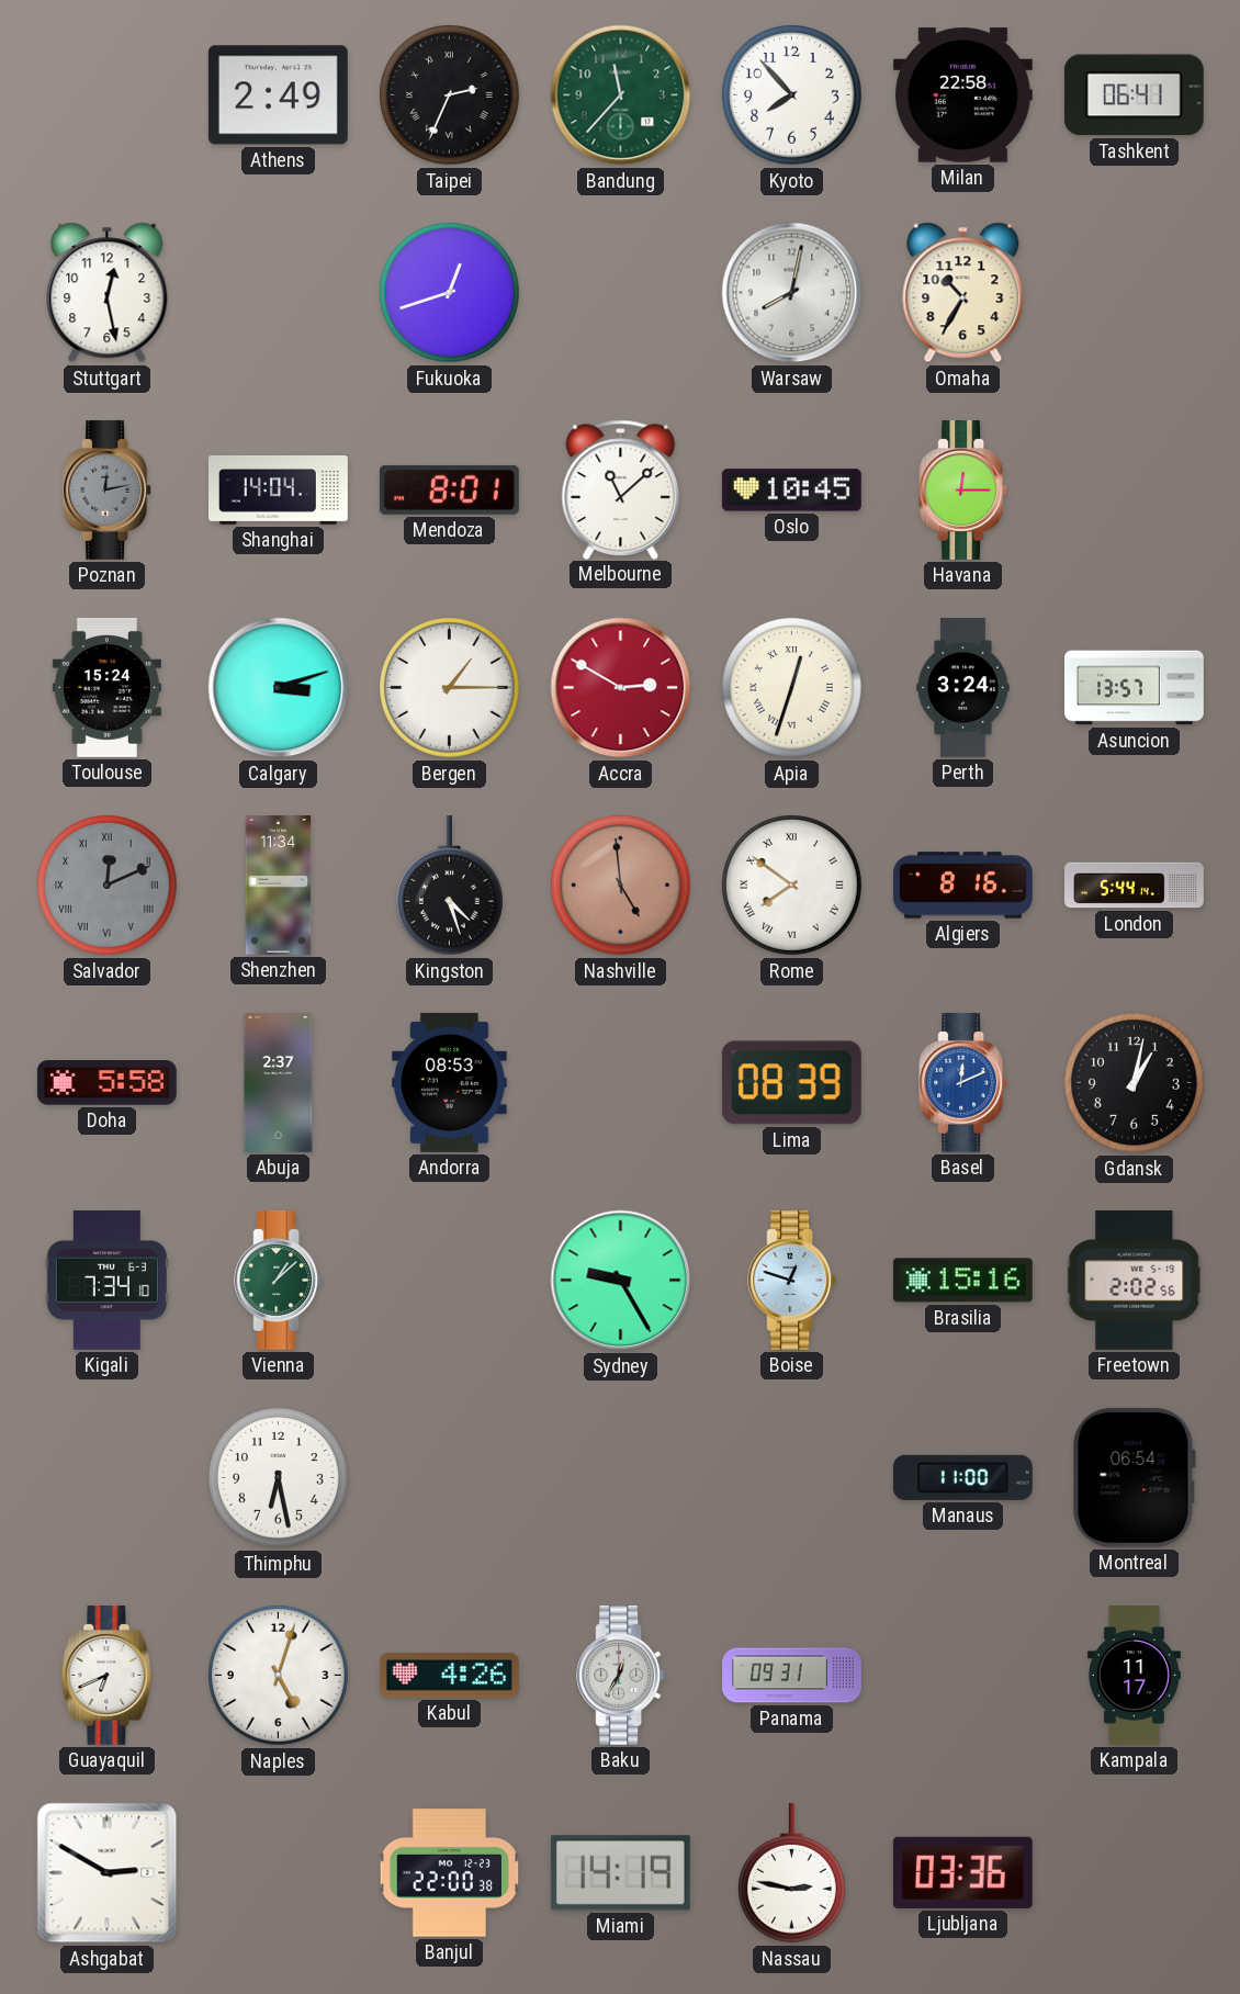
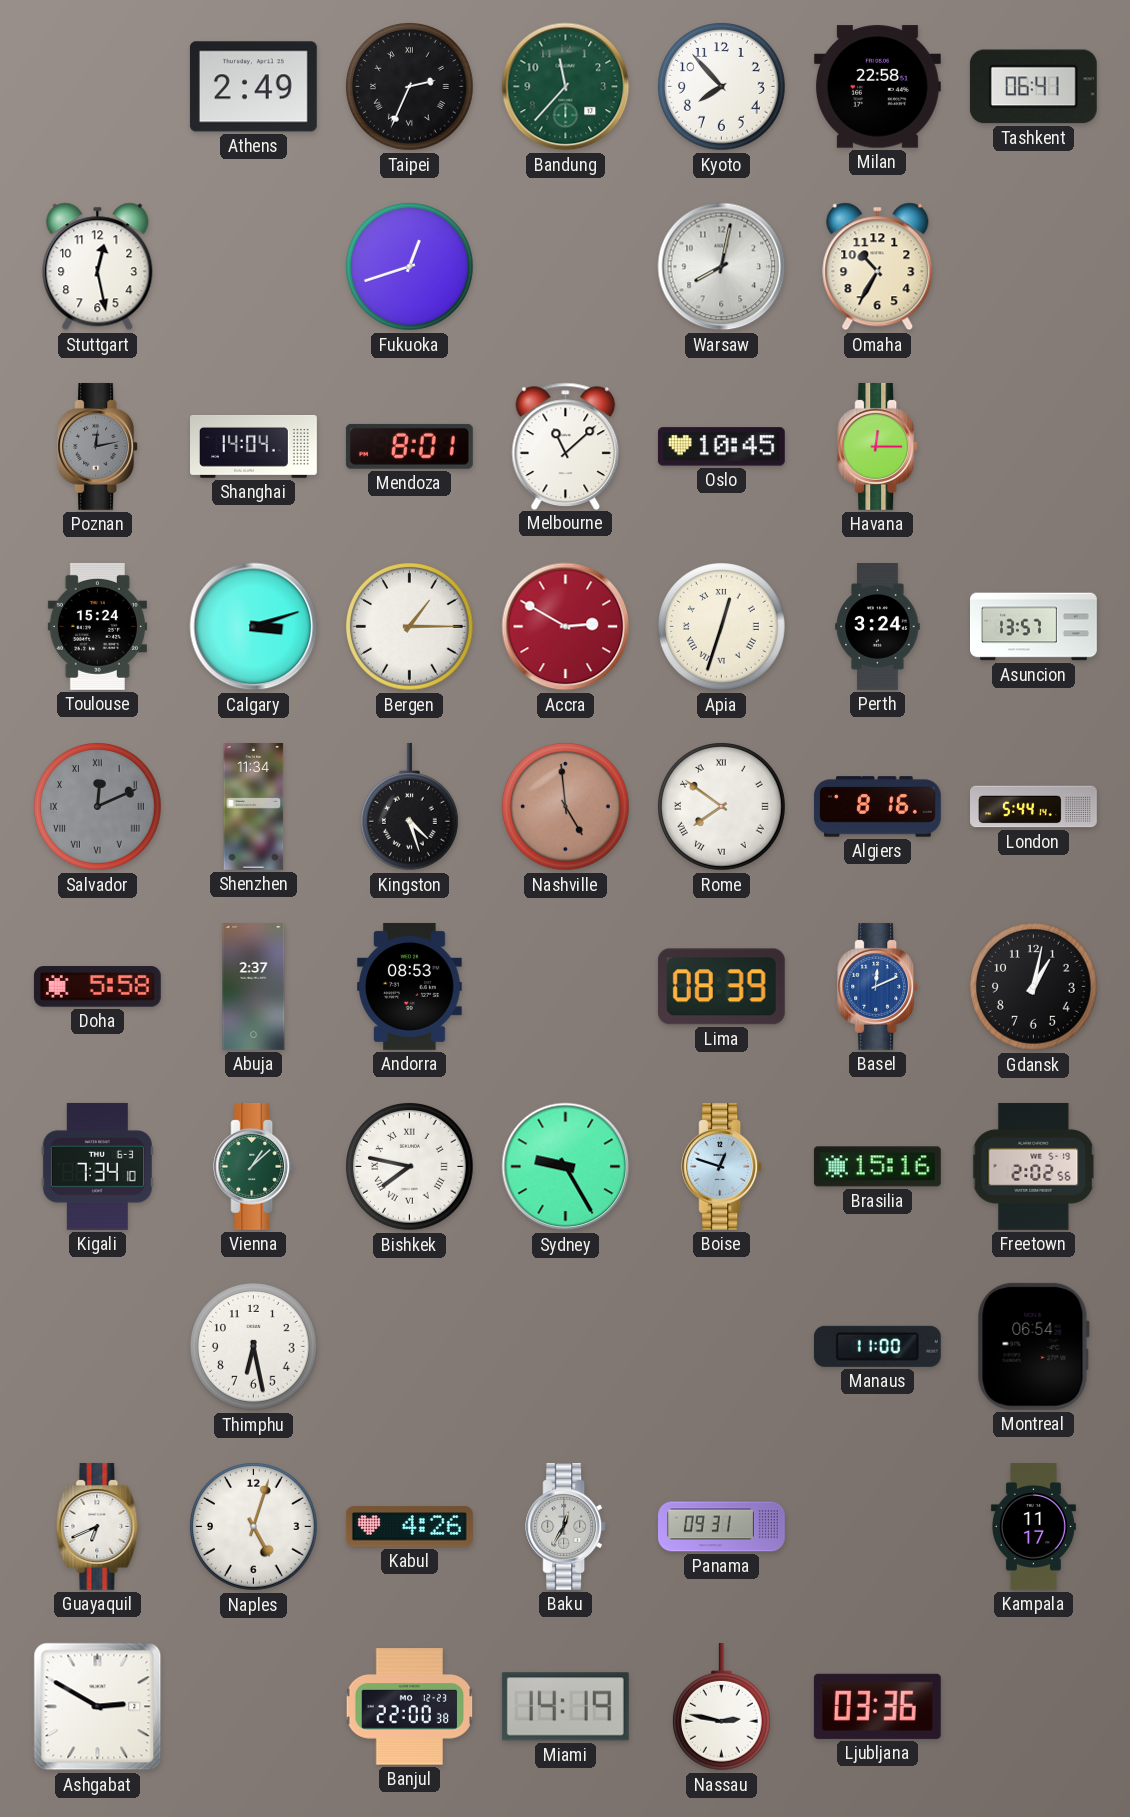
Bishkek: none -> 7:47 (410, 1167)
